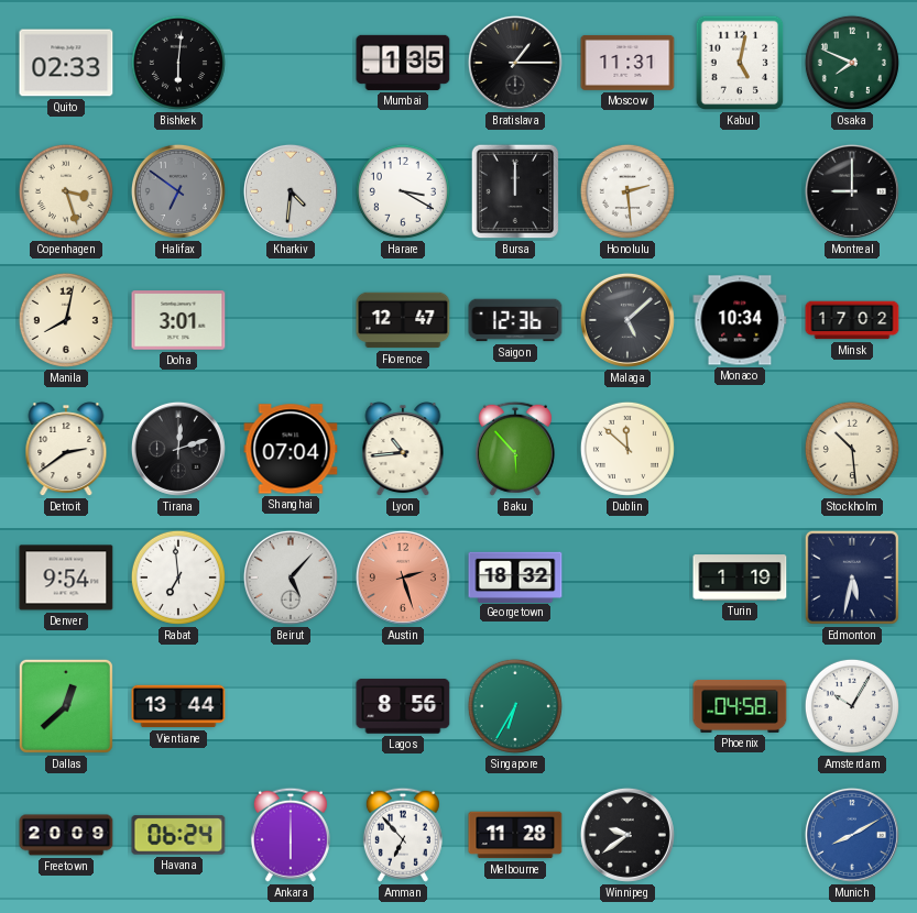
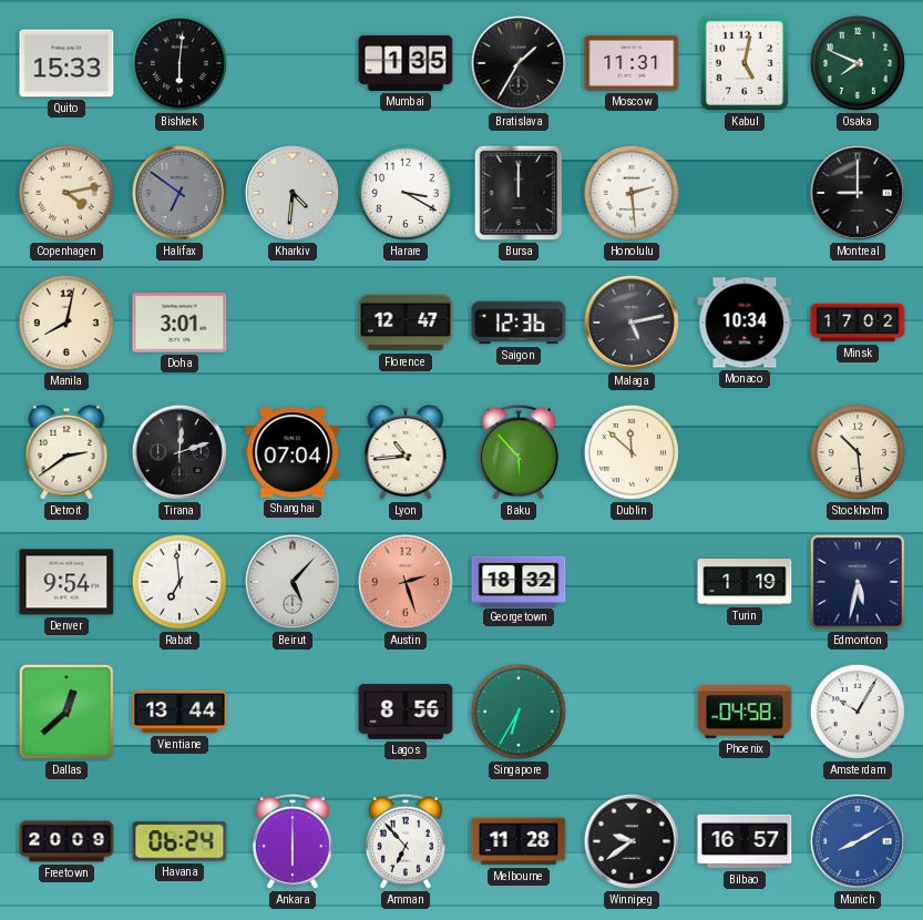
Quito: 02:33 -> 15:33 (66, 63)
Bratislava: 1:15 -> 1:35 (519, 63)
Copenhagen: 3:27 -> 4:13 (66, 193)
Malaga: 5:08 -> 5:13 (632, 323)
Bilbao: none -> 16:57 (745, 841)
